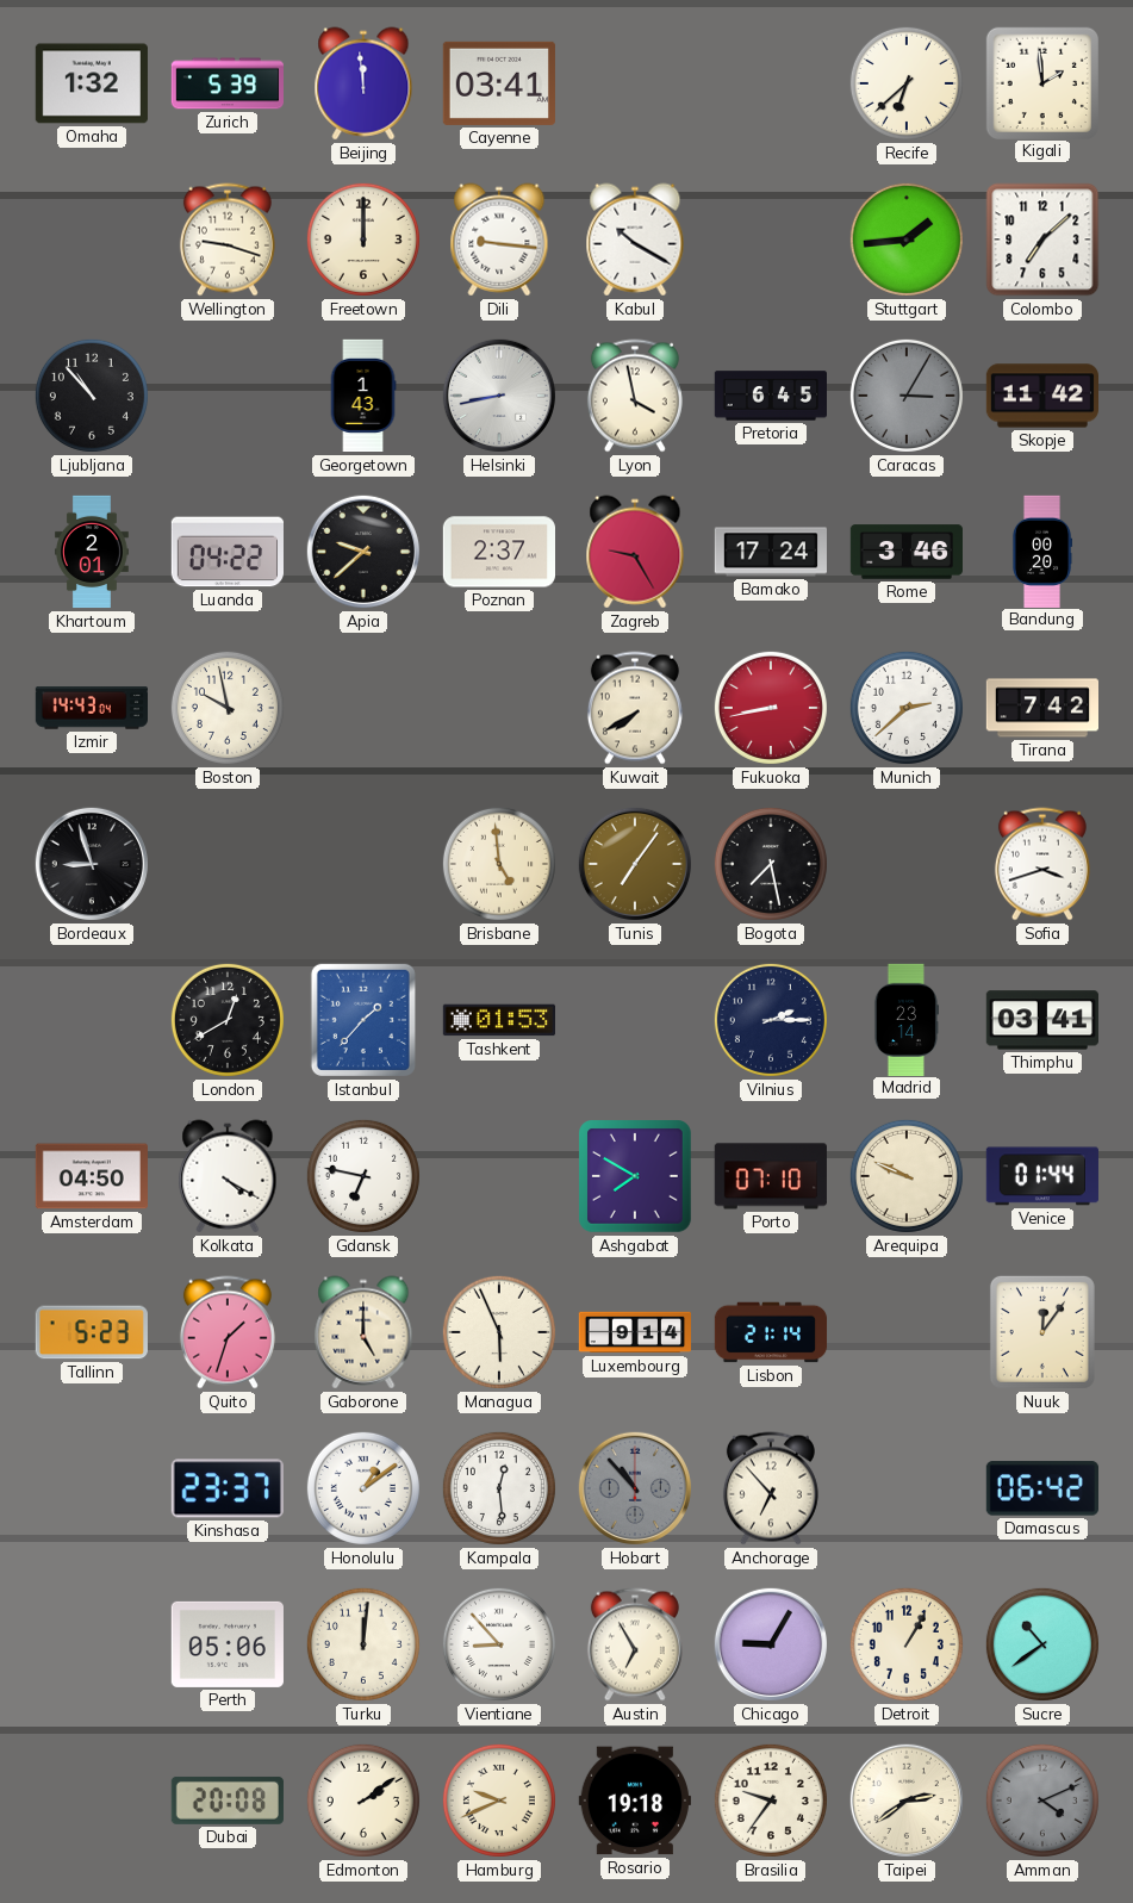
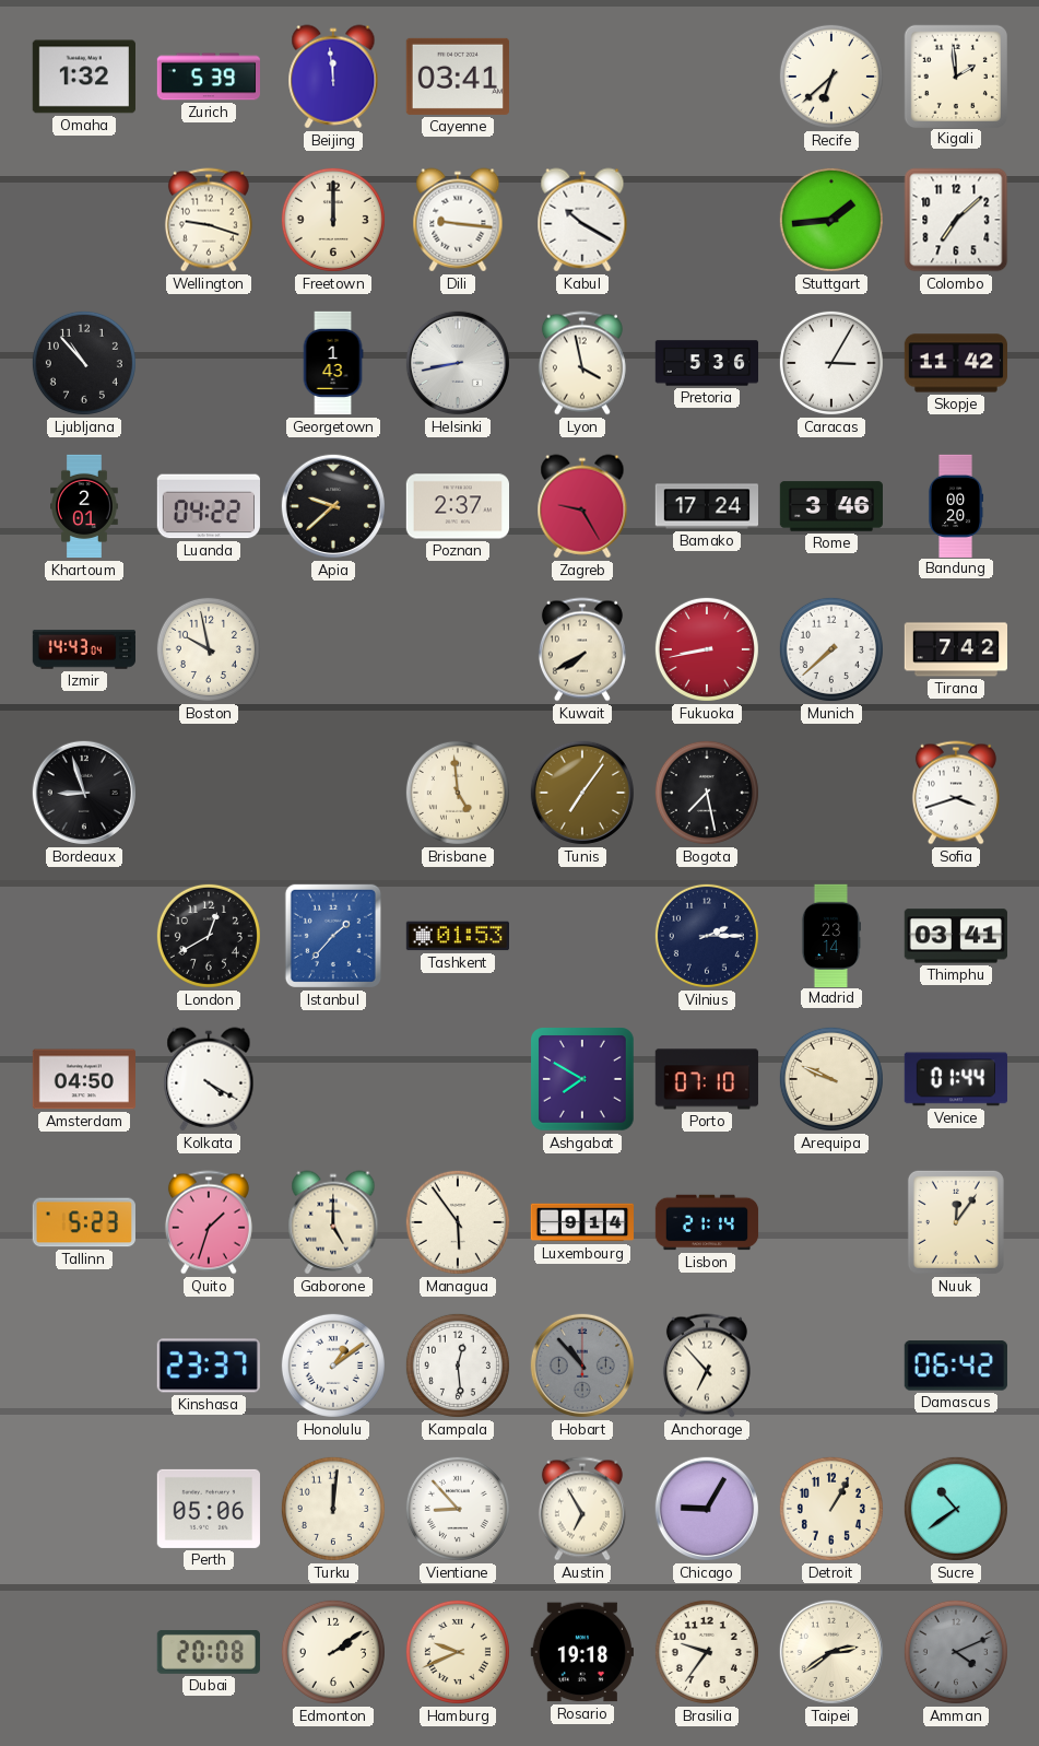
Pretoria: 6:45 -> 5:36 (706, 363)
Caracas dial: grey -> white (831, 363)
Munich: 2:38 -> 7:38 (831, 649)
Gdansk: 6:47 -> none (363, 1176)
Managua: 5:56 -> 5:54 (458, 1222)
